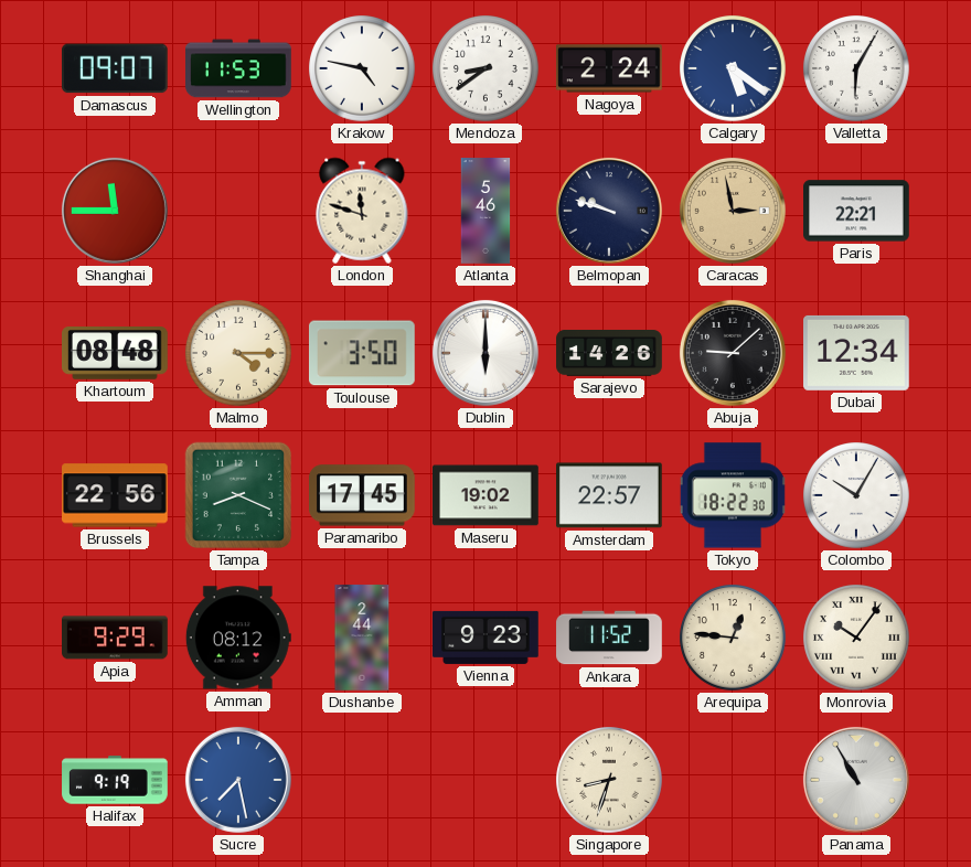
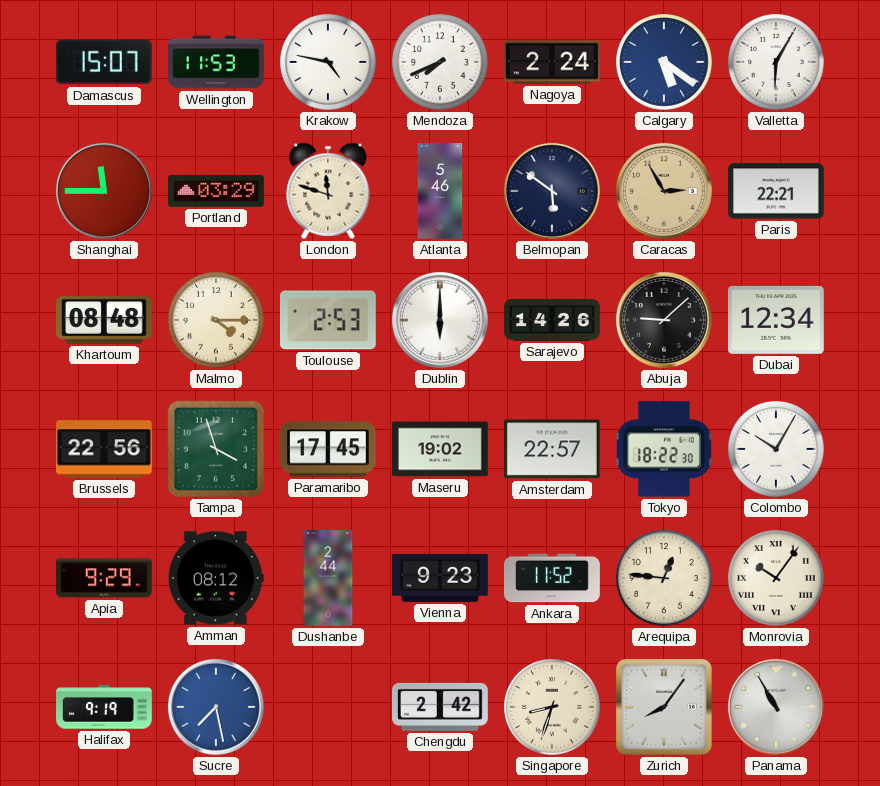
Damascus: 09:07 -> 15:07 (104, 62)
Mendoza: 8:39 -> 7:41 (440, 62)
Portland: none -> 03:29 (216, 192)
Belmopan: 9:48 -> 5:51 (552, 191)
Caracas: 2:58 -> 2:55 (664, 191)
Toulouse: 3:50 -> 2:53 (328, 320)
Tampa: 8:19 -> 3:57 (216, 449)
Chengdu: none -> 2:42 (441, 707)
Zurich: none -> 8:06 (664, 707)
